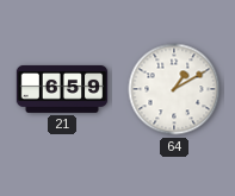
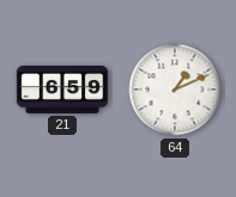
64: 1:10 -> 1:11 (175, 90)
